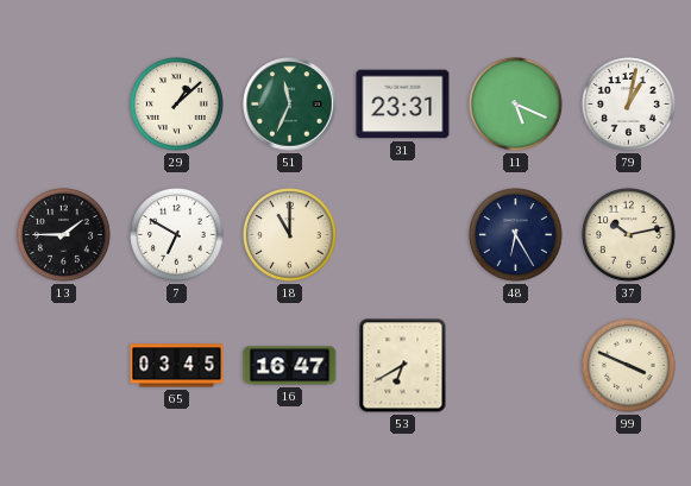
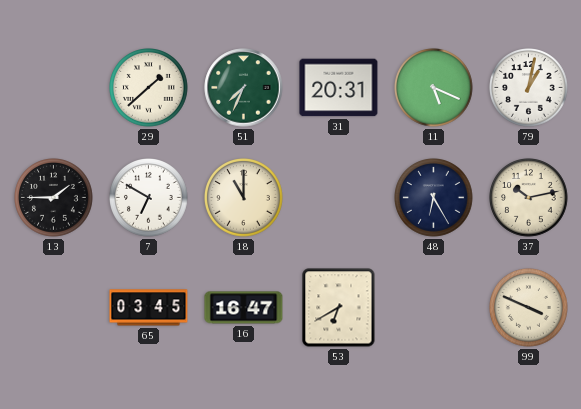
29: 1:08 -> 1:38 (149, 88)
51: 11:34 -> 7:34 (244, 88)
31: 23:31 -> 20:31 (339, 88)
